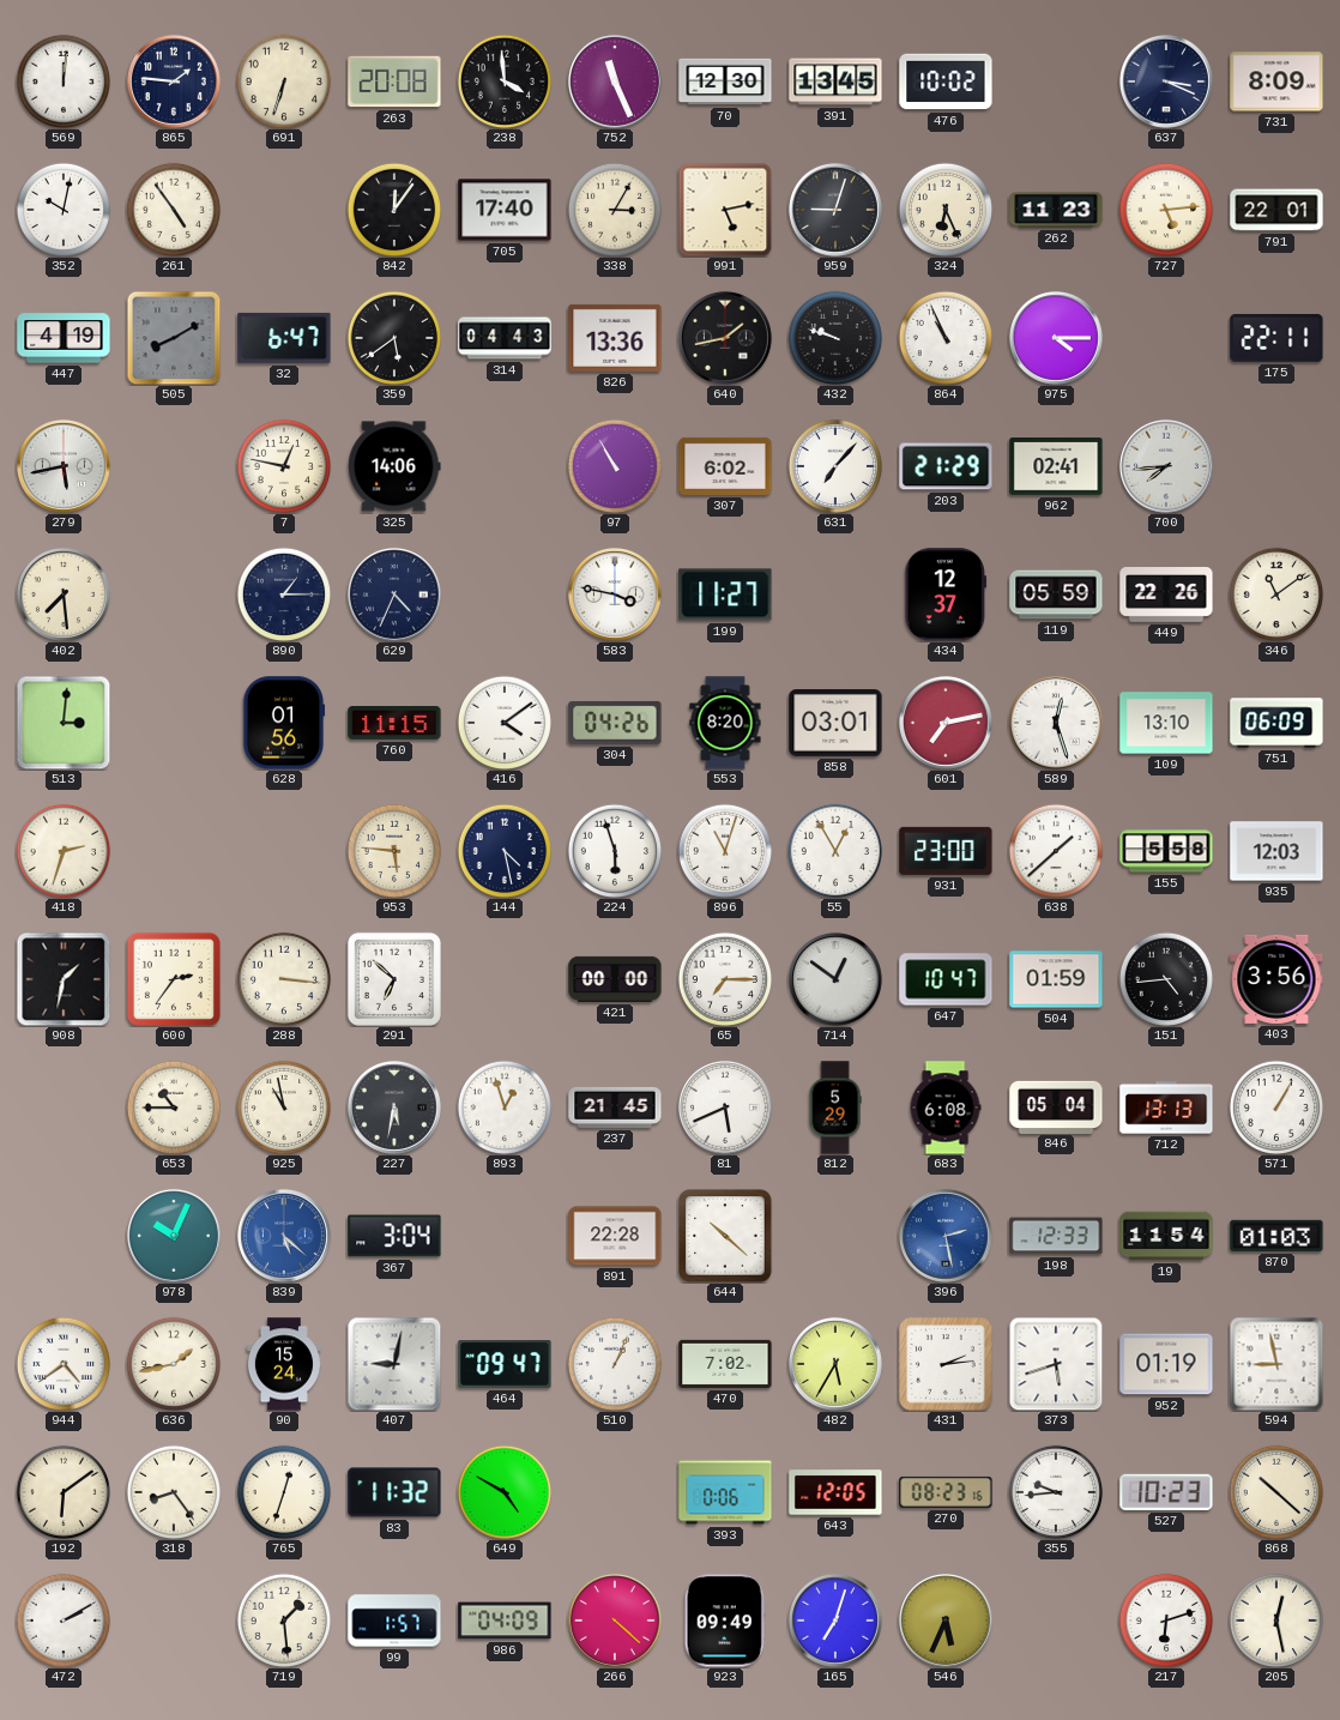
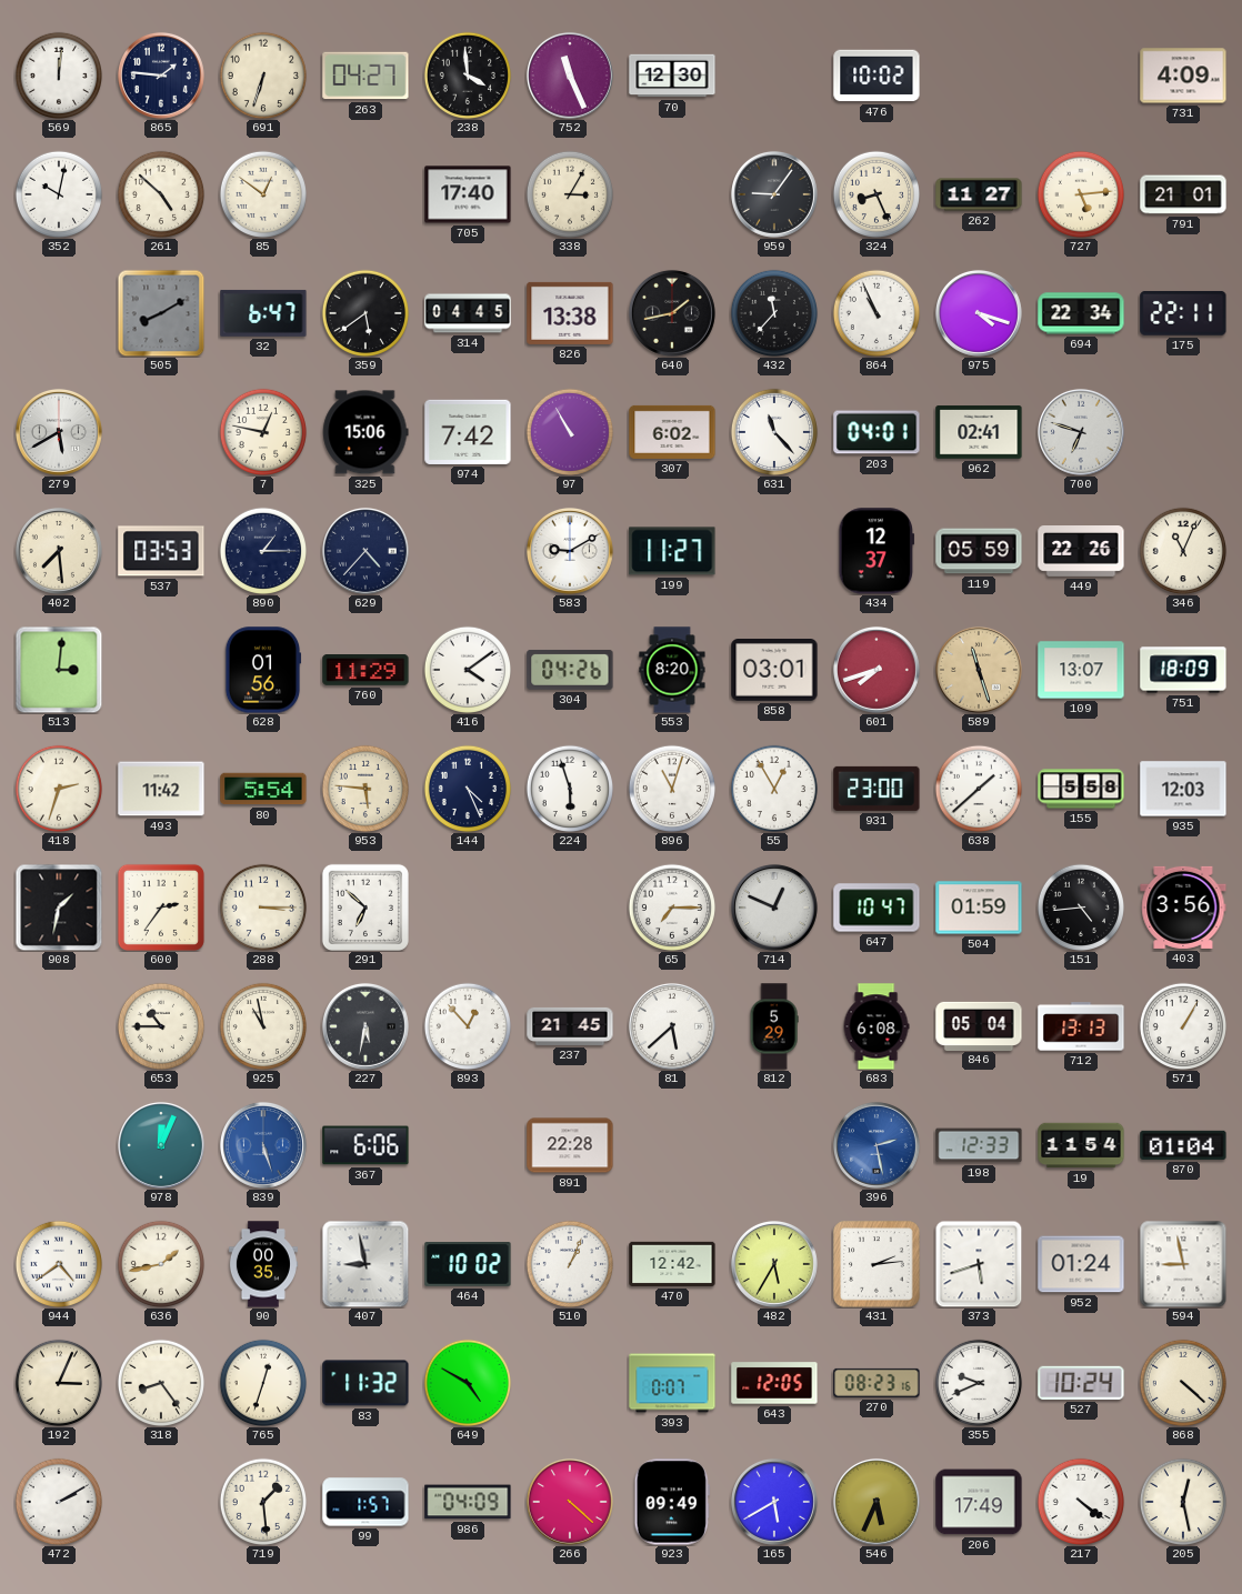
263: 20:08 -> 04:27 (365, 76)
391: 13:45 -> none (835, 82)
637: 3:19 -> none (1166, 82)
731: 8:09 -> 4:09 (1183, 76)
261: 4:54 -> 4:52 (160, 193)
85: none -> 12:51 (262, 193)
842: 12:06 -> none (393, 209)
991: 5:13 -> none (725, 210)
959: 9:03 -> 9:06 (774, 194)
324: 6:26 -> 8:26 (875, 193)
262: 11:23 -> 11:27 (979, 194)
791: 22:01 -> 21:01 (1183, 194)
447: 4:19 -> none (64, 338)
314: 04:43 -> 04:45 (468, 313)
826: 13:36 -> 13:38 (570, 313)
432: 9:48 -> 11:37 (773, 312)
975: 4:15 -> 4:18 (979, 313)
694: none -> 22:34 (1081, 313)
279: 5:43 -> 5:40 (59, 432)
325: 14:06 -> 15:06 (365, 432)
974: none -> 7:42 (468, 432)
631: 7:07 -> 11:23 (773, 431)
203: 21:29 -> 04:01 (877, 432)
700: 7:44 -> 6:48 (1081, 432)
537: none -> 03:53 (161, 551)
629: 4:34 -> 4:37 (365, 551)
583: 3:47 -> 9:10 (570, 551)
346: 11:09 -> 11:04 (1182, 550)
760: 11:15 -> 11:29 (365, 671)
601: 7:13 -> 7:42 (877, 670)
589: 12:27 -> 11:27 (979, 670)
589 dial: white -> champagne (979, 670)
109: 13:10 -> 13:07 (1081, 670)
751: 06:09 -> 18:09 (1183, 670)
493: none -> 11:42 (161, 789)
80: none -> 5:54 (263, 789)
144: 4:28 -> 4:26 (467, 788)
288: 3:16 -> 3:15 (262, 906)
421: 00:00 -> none (615, 979)
714: 12:51 -> 12:49 (774, 908)
893: 12:57 -> 12:53 (467, 1025)
81: 5:41 -> 5:38 (672, 1026)
978: 10:04 -> 12:04 (161, 1145)
839: 5:22 -> 5:27 (263, 1145)
367: 3:04 -> 6:06 (365, 1145)
644: 10:22 -> none (725, 1236)
870: 01:03 -> 01:04 (1183, 1145)
90: 15:24 -> 00:35 (263, 1264)
407: 9:02 -> 8:58 (365, 1264)
464: 09:47 -> 10:02 (468, 1264)
470: 7:02 -> 12:42 (672, 1264)
952: 01:19 -> 01:24 (1081, 1264)
192: 6:09 -> 3:04 (58, 1382)
393: 0:06 -> 0:07 (672, 1383)
355: 9:44 -> 9:41 (978, 1382)
527: 10:23 -> 10:24 (1081, 1383)
868: 10:22 -> 4:22 (1182, 1382)
165: 7:03 -> 5:40 (774, 1502)
206: none -> 17:49 (979, 1502)
217: 6:12 -> 4:21 (1080, 1501)
